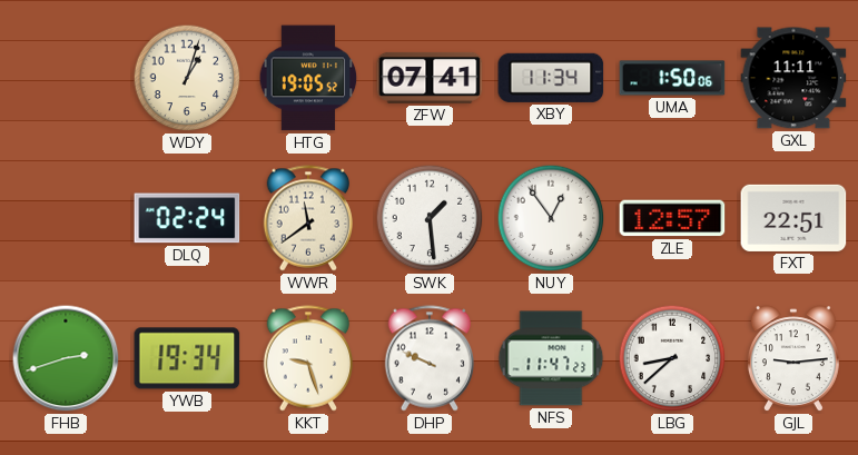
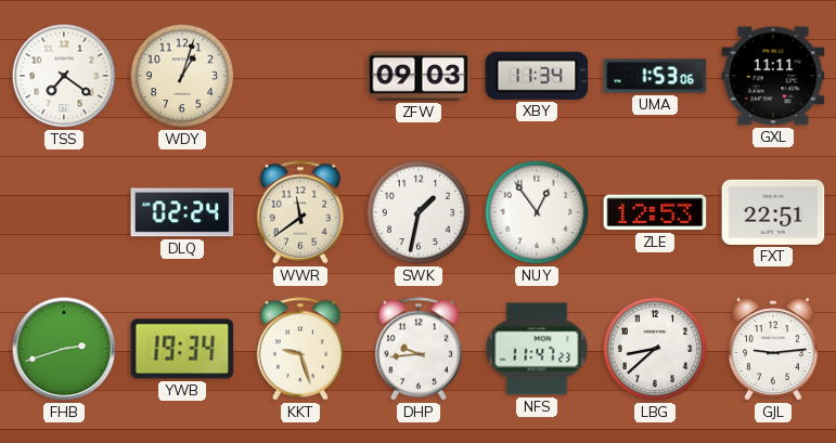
TSS: none -> 7:21 (64, 76)
HTG: 19:05 -> none (308, 78)
ZFW: 07:41 -> 09:03 (419, 76)
UMA: 1:50 -> 1:53 (655, 76)
SWK: 1:29 -> 1:32 (419, 212)
ZLE: 12:57 -> 12:53 (655, 212)
DHP: 9:49 -> 9:44 (419, 349)
